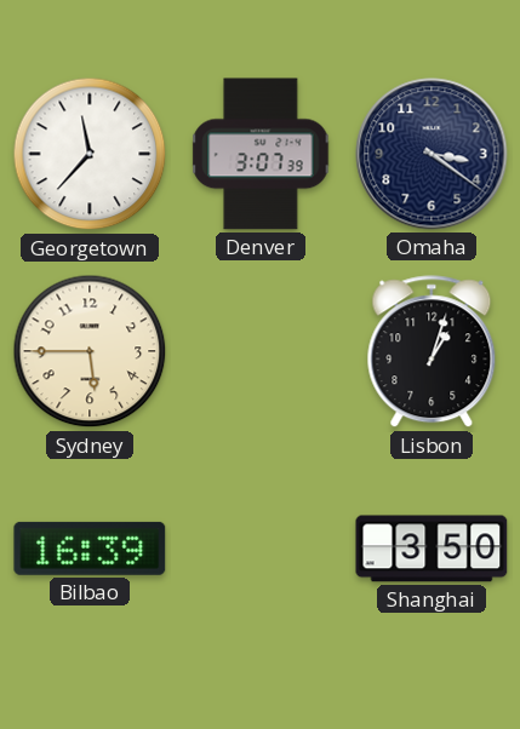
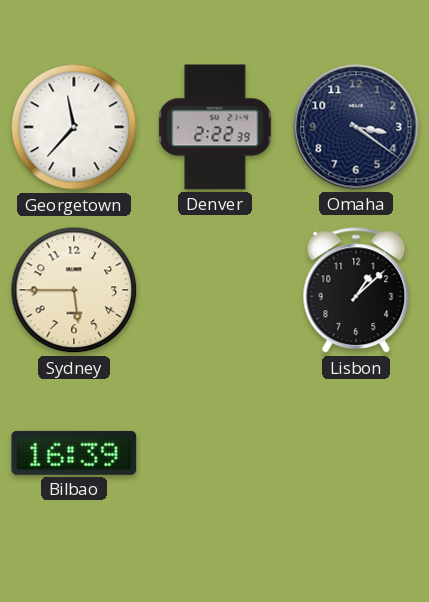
Denver: 3:07 -> 2:22 (215, 127)
Lisbon: 1:03 -> 1:08 (356, 291)
Shanghai: 3:50 -> none (432, 549)
